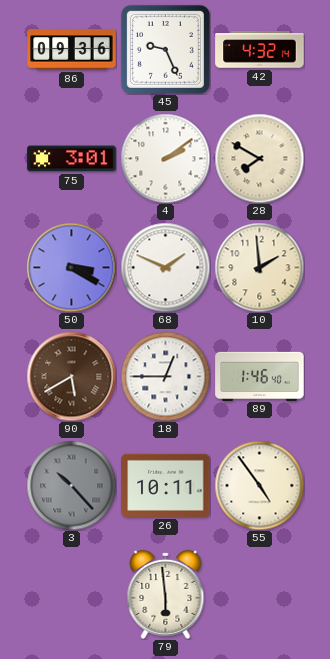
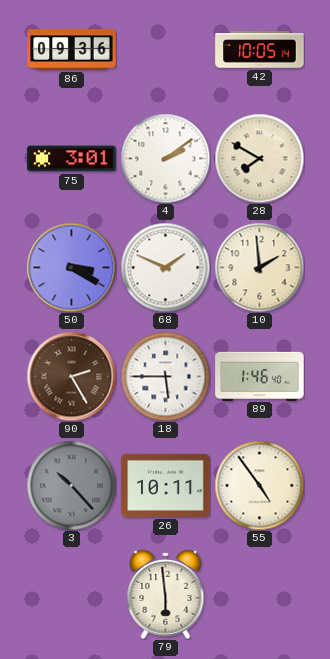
45: 9:26 -> none (165, 49)
42: 4:32 -> 10:05 (260, 50)
90: 5:40 -> 2:25 (71, 376)
18: 12:45 -> 5:45 (165, 376)
